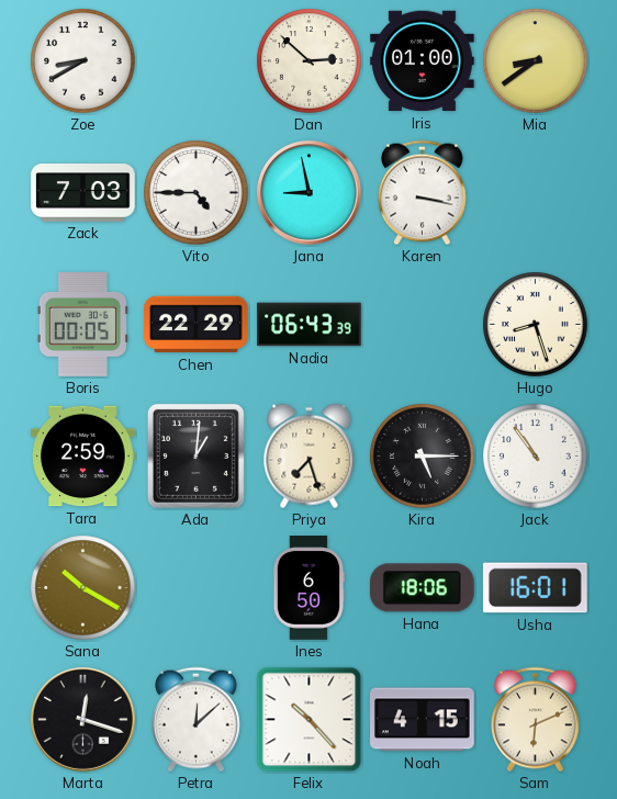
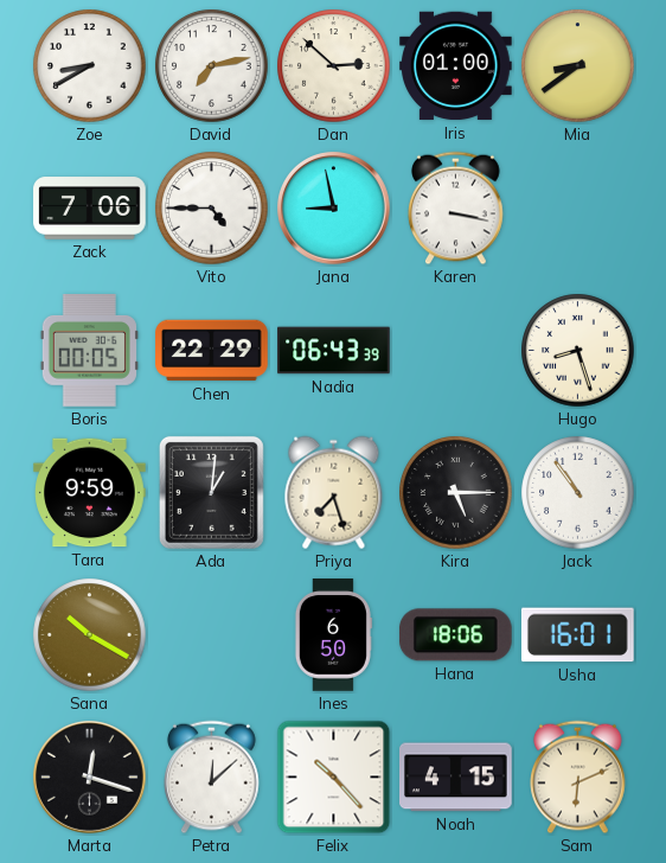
David: none -> 7:13 (212, 66)
Zack: 7:03 -> 7:06 (90, 209)
Tara: 2:59 -> 9:59 (90, 493)
